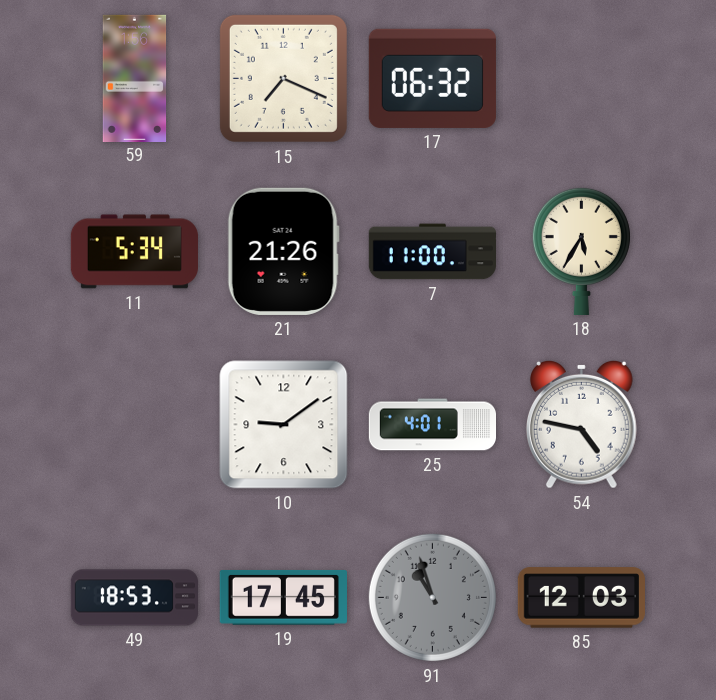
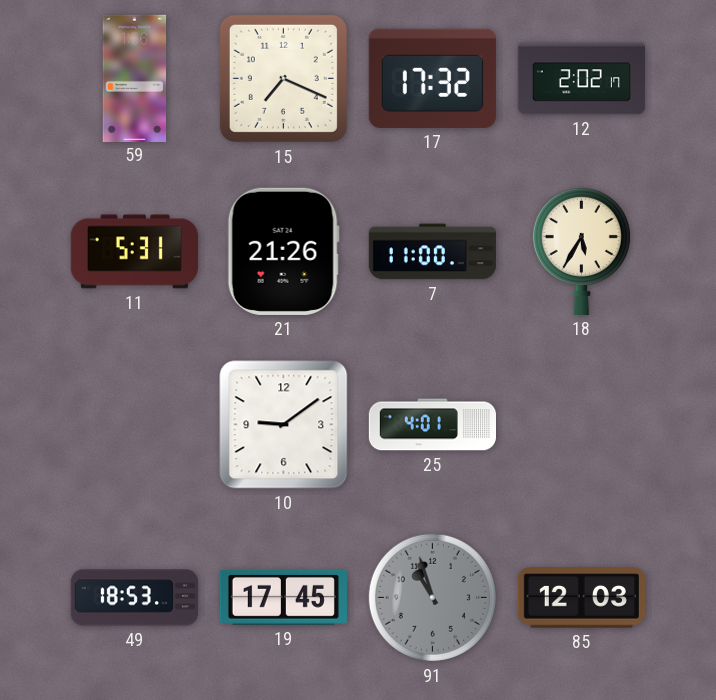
17: 06:32 -> 17:32 (432, 78)
12: none -> 2:02 (581, 79)
11: 5:34 -> 5:31 (134, 252)
54: 4:47 -> none (582, 424)
